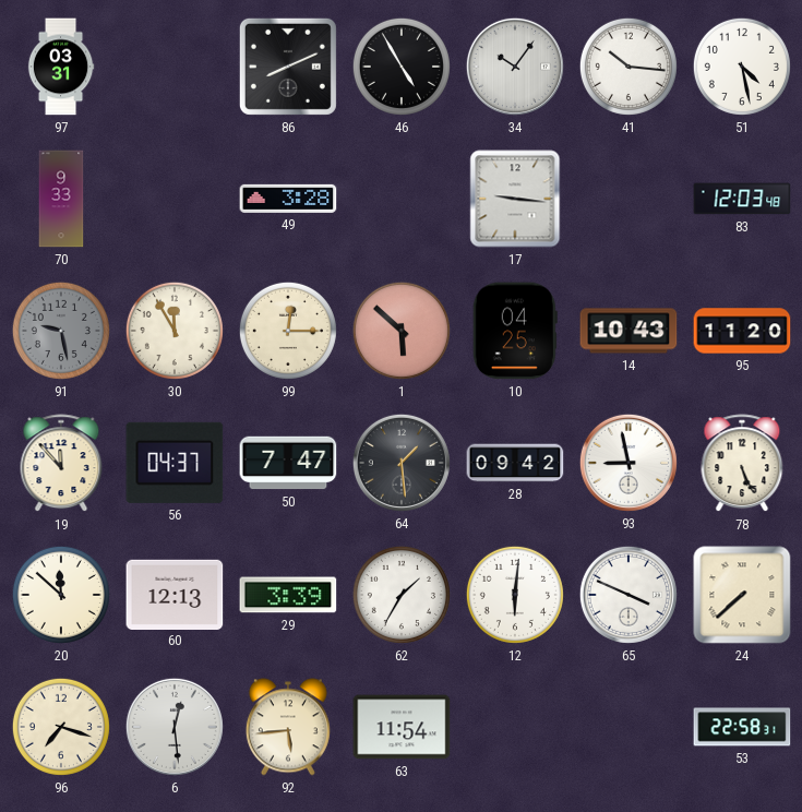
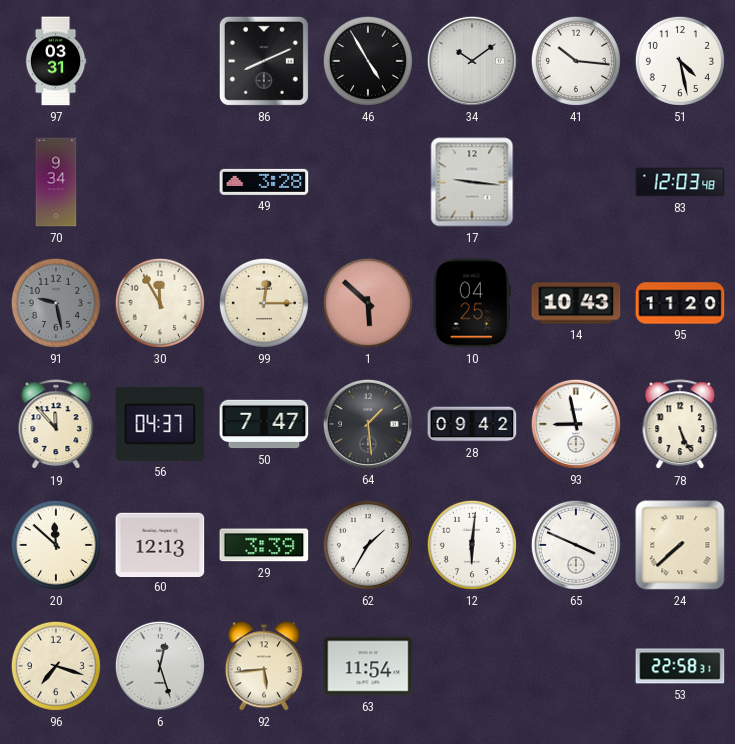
34: 10:06 -> 10:09 (472, 61)
70: 9:33 -> 9:34 (56, 182)
6: 12:29 -> 12:27 (160, 666)
